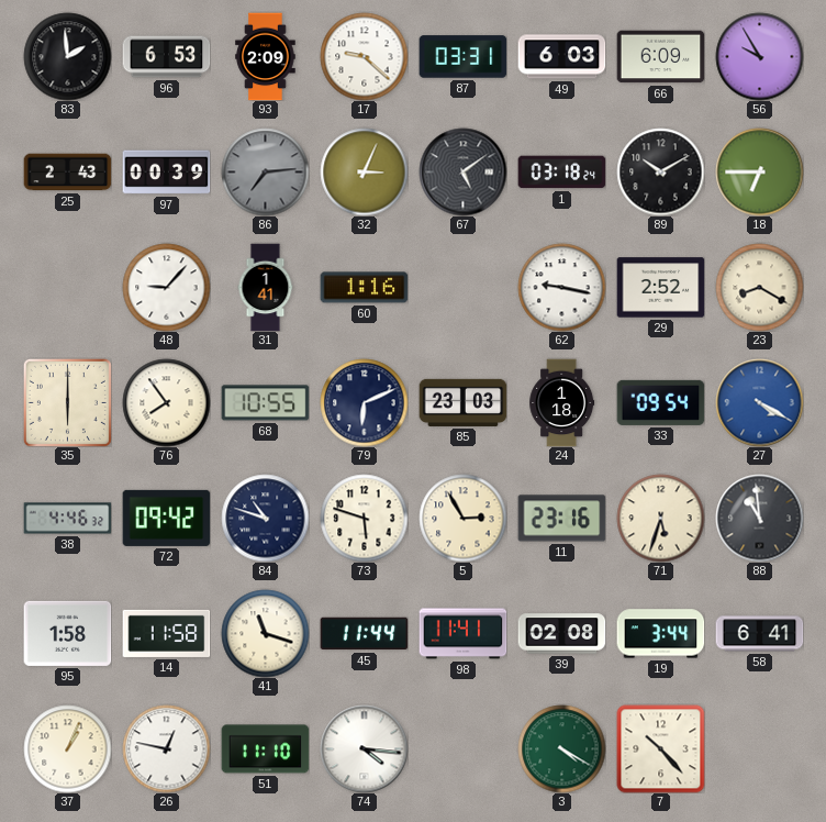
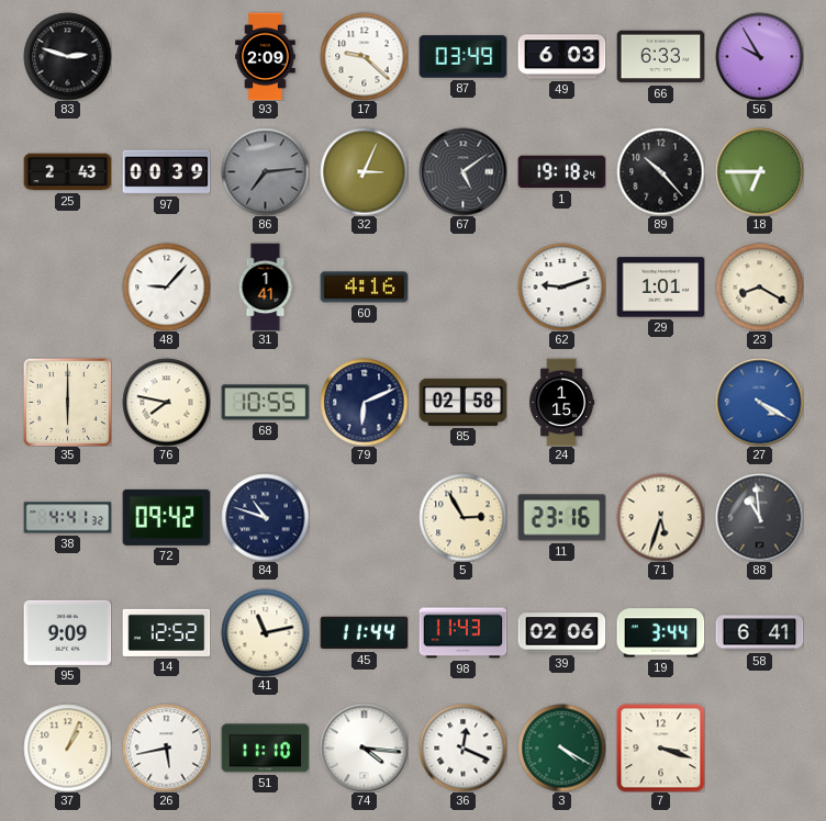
83: 1:59 -> 2:48 (67, 56)
96: 6:53 -> none (166, 57)
87: 03:31 -> 03:49 (462, 57)
66: 6:09 -> 6:33 (660, 57)
1: 03:18 -> 19:18 (561, 172)
89: 10:10 -> 10:23 (660, 171)
60: 1:16 -> 4:16 (364, 288)
62: 9:17 -> 9:12 (561, 286)
29: 2:52 -> 1:01 (660, 288)
76: 7:54 -> 7:47 (166, 402)
85: 23:03 -> 02:58 (462, 402)
24: 1:18 -> 1:15 (562, 402)
33: 09:54 -> none (660, 402)
38: 4:46 -> 4:41 (67, 518)
73: 5:48 -> none (364, 518)
95: 1:58 -> 9:09 (67, 632)
14: 11:58 -> 12:52 (166, 632)
41: 11:18 -> 11:13 (265, 632)
98: 11:41 -> 11:43 (462, 633)
39: 02:08 -> 02:06 (561, 633)
26: 12:47 -> 5:43 (166, 747)
36: none -> 12:19 (462, 747)
7: 10:23 -> 3:18 (660, 747)
